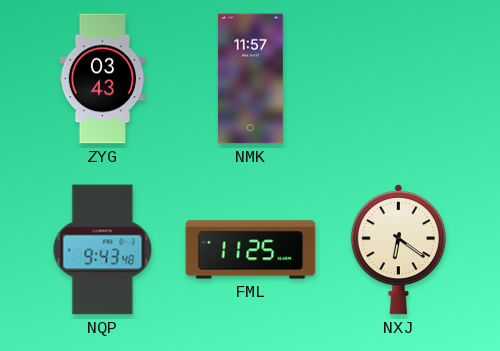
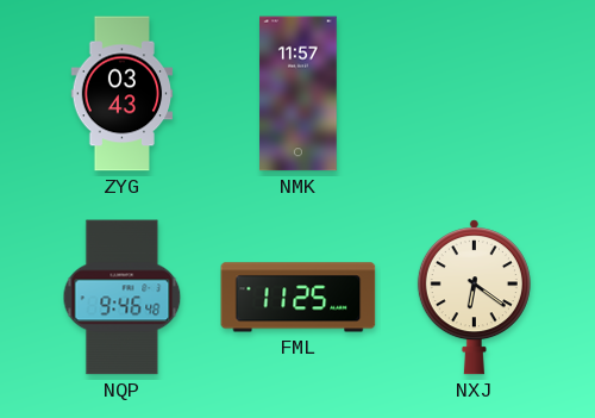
NQP: 9:43 -> 9:46 (123, 298)
